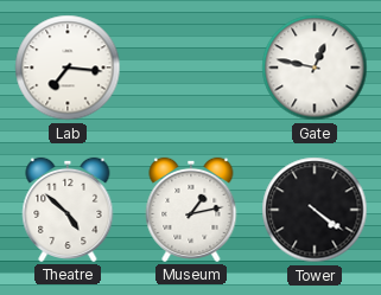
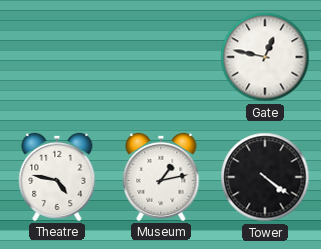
Lab: 7:16 -> none (68, 68)
Theatre: 4:52 -> 4:47 (57, 177)
